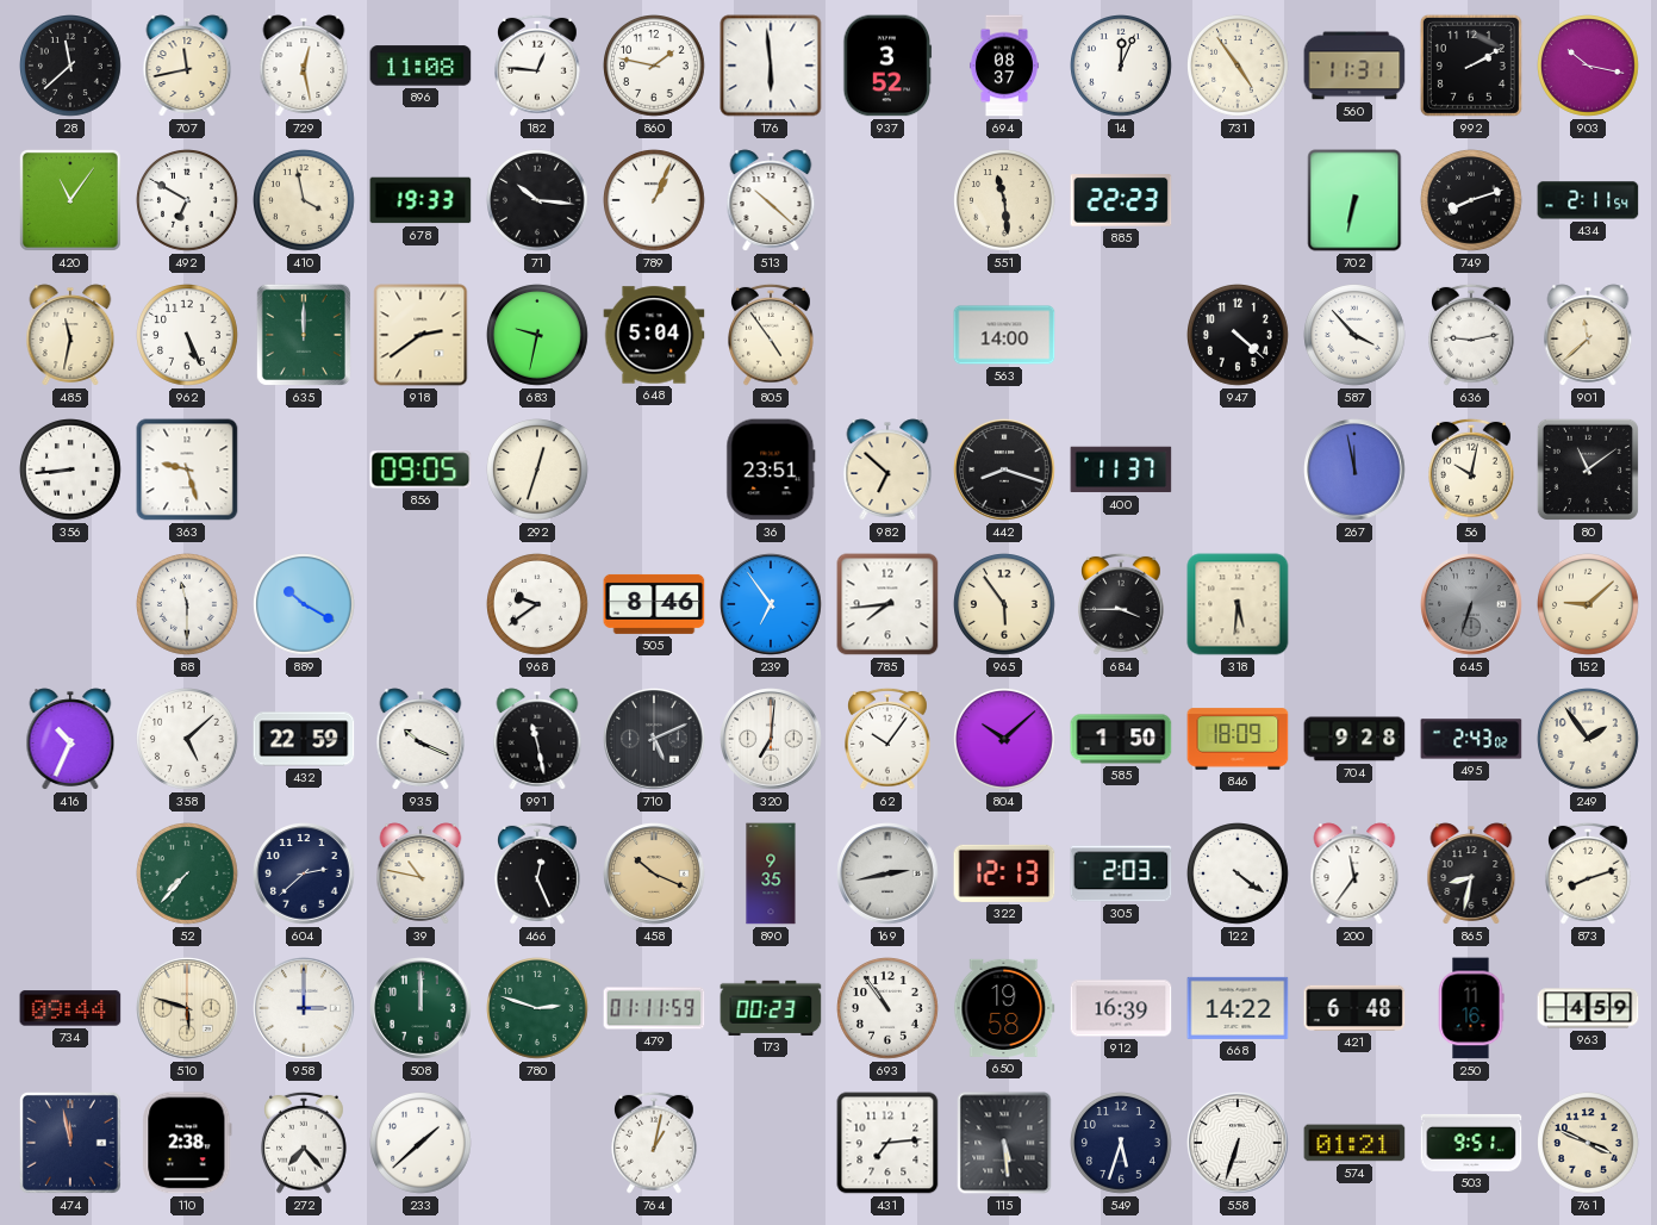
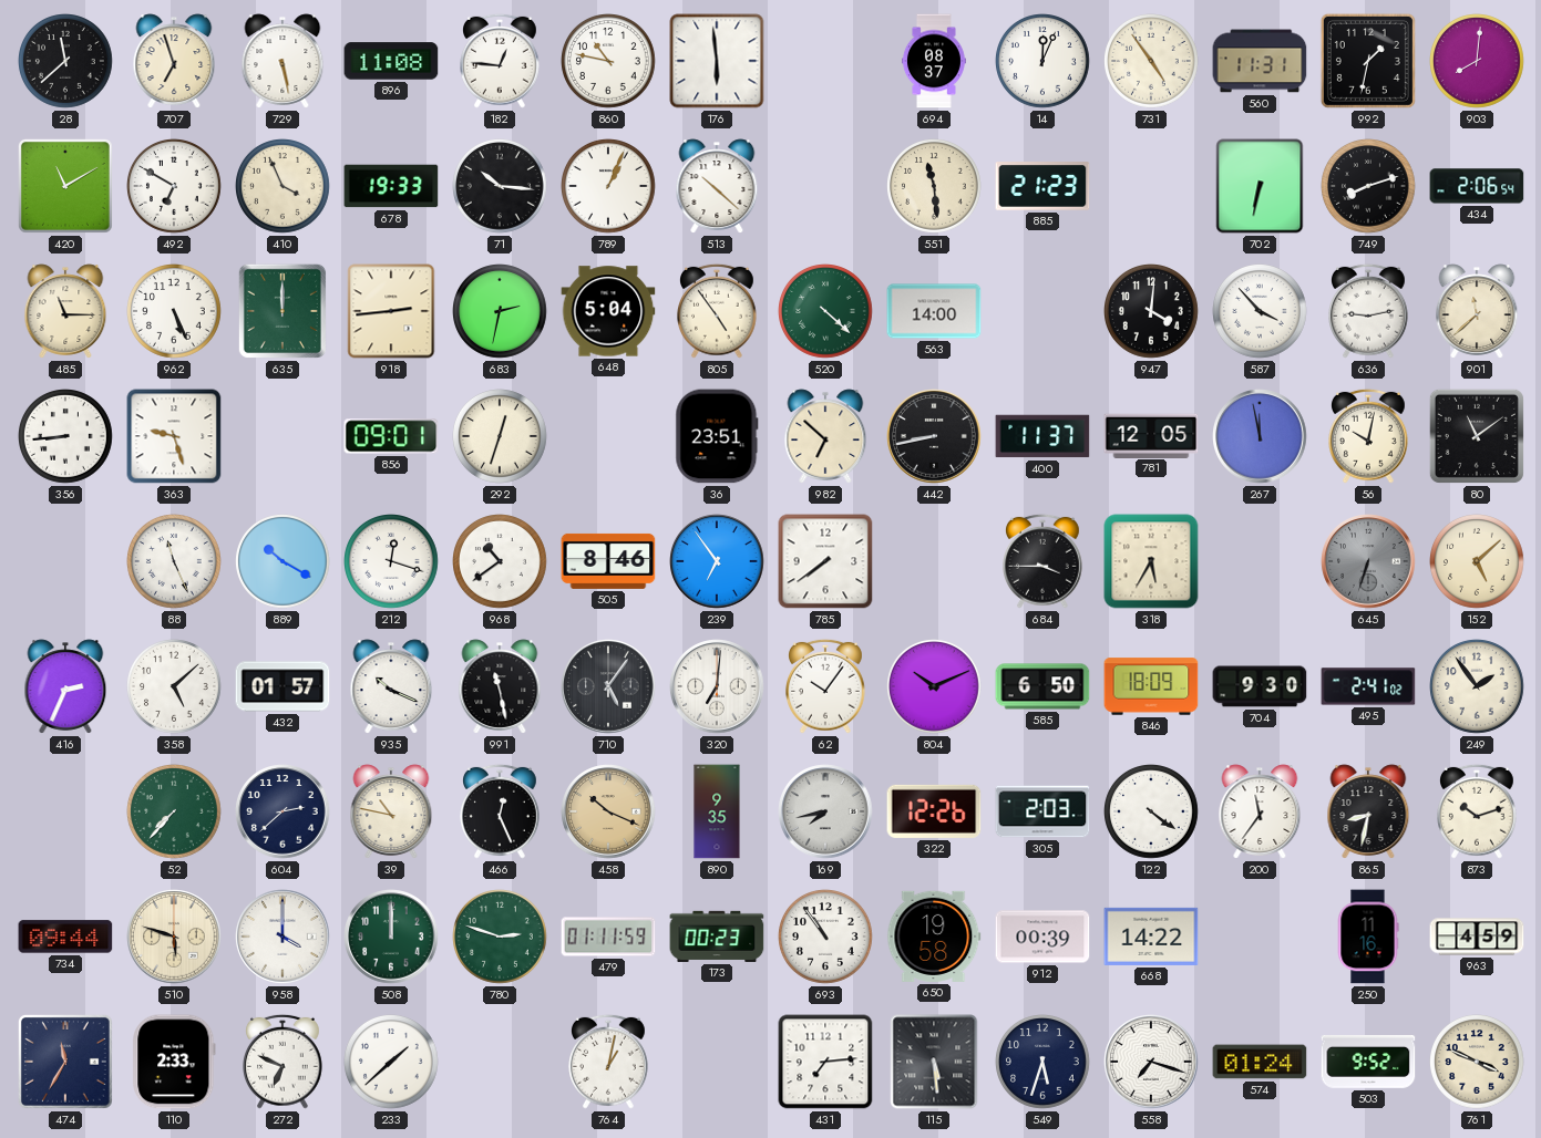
707: 11:43 -> 6:57 (174, 61)
729: 12:28 -> 5:28 (282, 61)
860: 1:47 -> 10:47 (609, 62)
937: 3:52 -> none (887, 66)
992: 2:10 -> 1:32 (1368, 61)
903: 10:17 -> 8:01 (1478, 62)
420: 11:06 -> 11:10 (65, 186)
410: 3:58 -> 3:56 (284, 187)
885: 22:23 -> 21:23 (1042, 186)
434: 2:11 -> 2:06 (1477, 186)
485: 11:32 -> 11:15 (65, 311)
918: 2:39 -> 2:44 (391, 311)
683: 9:32 -> 2:32 (501, 312)
520: none -> 4:22 (826, 312)
947: 4:22 -> 4:01 (1152, 312)
856: 09:05 -> 09:01 (391, 436)
442: 8:18 -> 8:43 (934, 436)
781: none -> 12:05 (1151, 435)
88: 11:30 -> 11:26 (175, 562)
212: none -> 12:18 (392, 562)
968: 9:39 -> 10:39 (501, 562)
785: 7:44 -> 7:39 (825, 561)
965: 5:54 -> none (1005, 605)
318: 5:31 -> 5:35 (1151, 561)
152: 9:08 -> 5:08 (1478, 562)
416: 10:34 -> 2:34 (65, 686)
432: 22:59 -> 01:57 (282, 686)
710: 5:11 -> 5:06 (608, 686)
804: 10:08 -> 10:11 (935, 687)
585: 1:50 -> 6:50 (1042, 686)
704: 9:28 -> 9:30 (1260, 686)
495: 2:43 -> 2:41 (1368, 686)
169: 2:43 -> 7:43 (825, 811)
322: 12:13 -> 12:26 (934, 811)
873: 8:12 -> 10:12 (1478, 811)
958: 3:00 -> 4:00 (282, 937)
912: 16:39 -> 00:39 (1042, 937)
421: 6:48 -> none (1354, 1008)
474: 11:58 -> 11:35 (65, 1062)
110: 2:38 -> 2:33 (174, 1062)
272: 7:23 -> 6:49 (284, 1062)
558: 6:33 -> 7:18 (1151, 1062)
574: 01:21 -> 01:24 (1260, 1062)
503: 9:51 -> 9:52 (1368, 1062)
